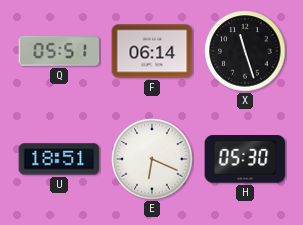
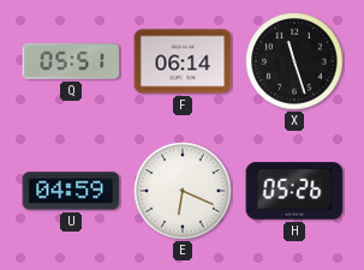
U: 18:51 -> 04:59 (71, 191)
H: 05:30 -> 05:26 (294, 191)
